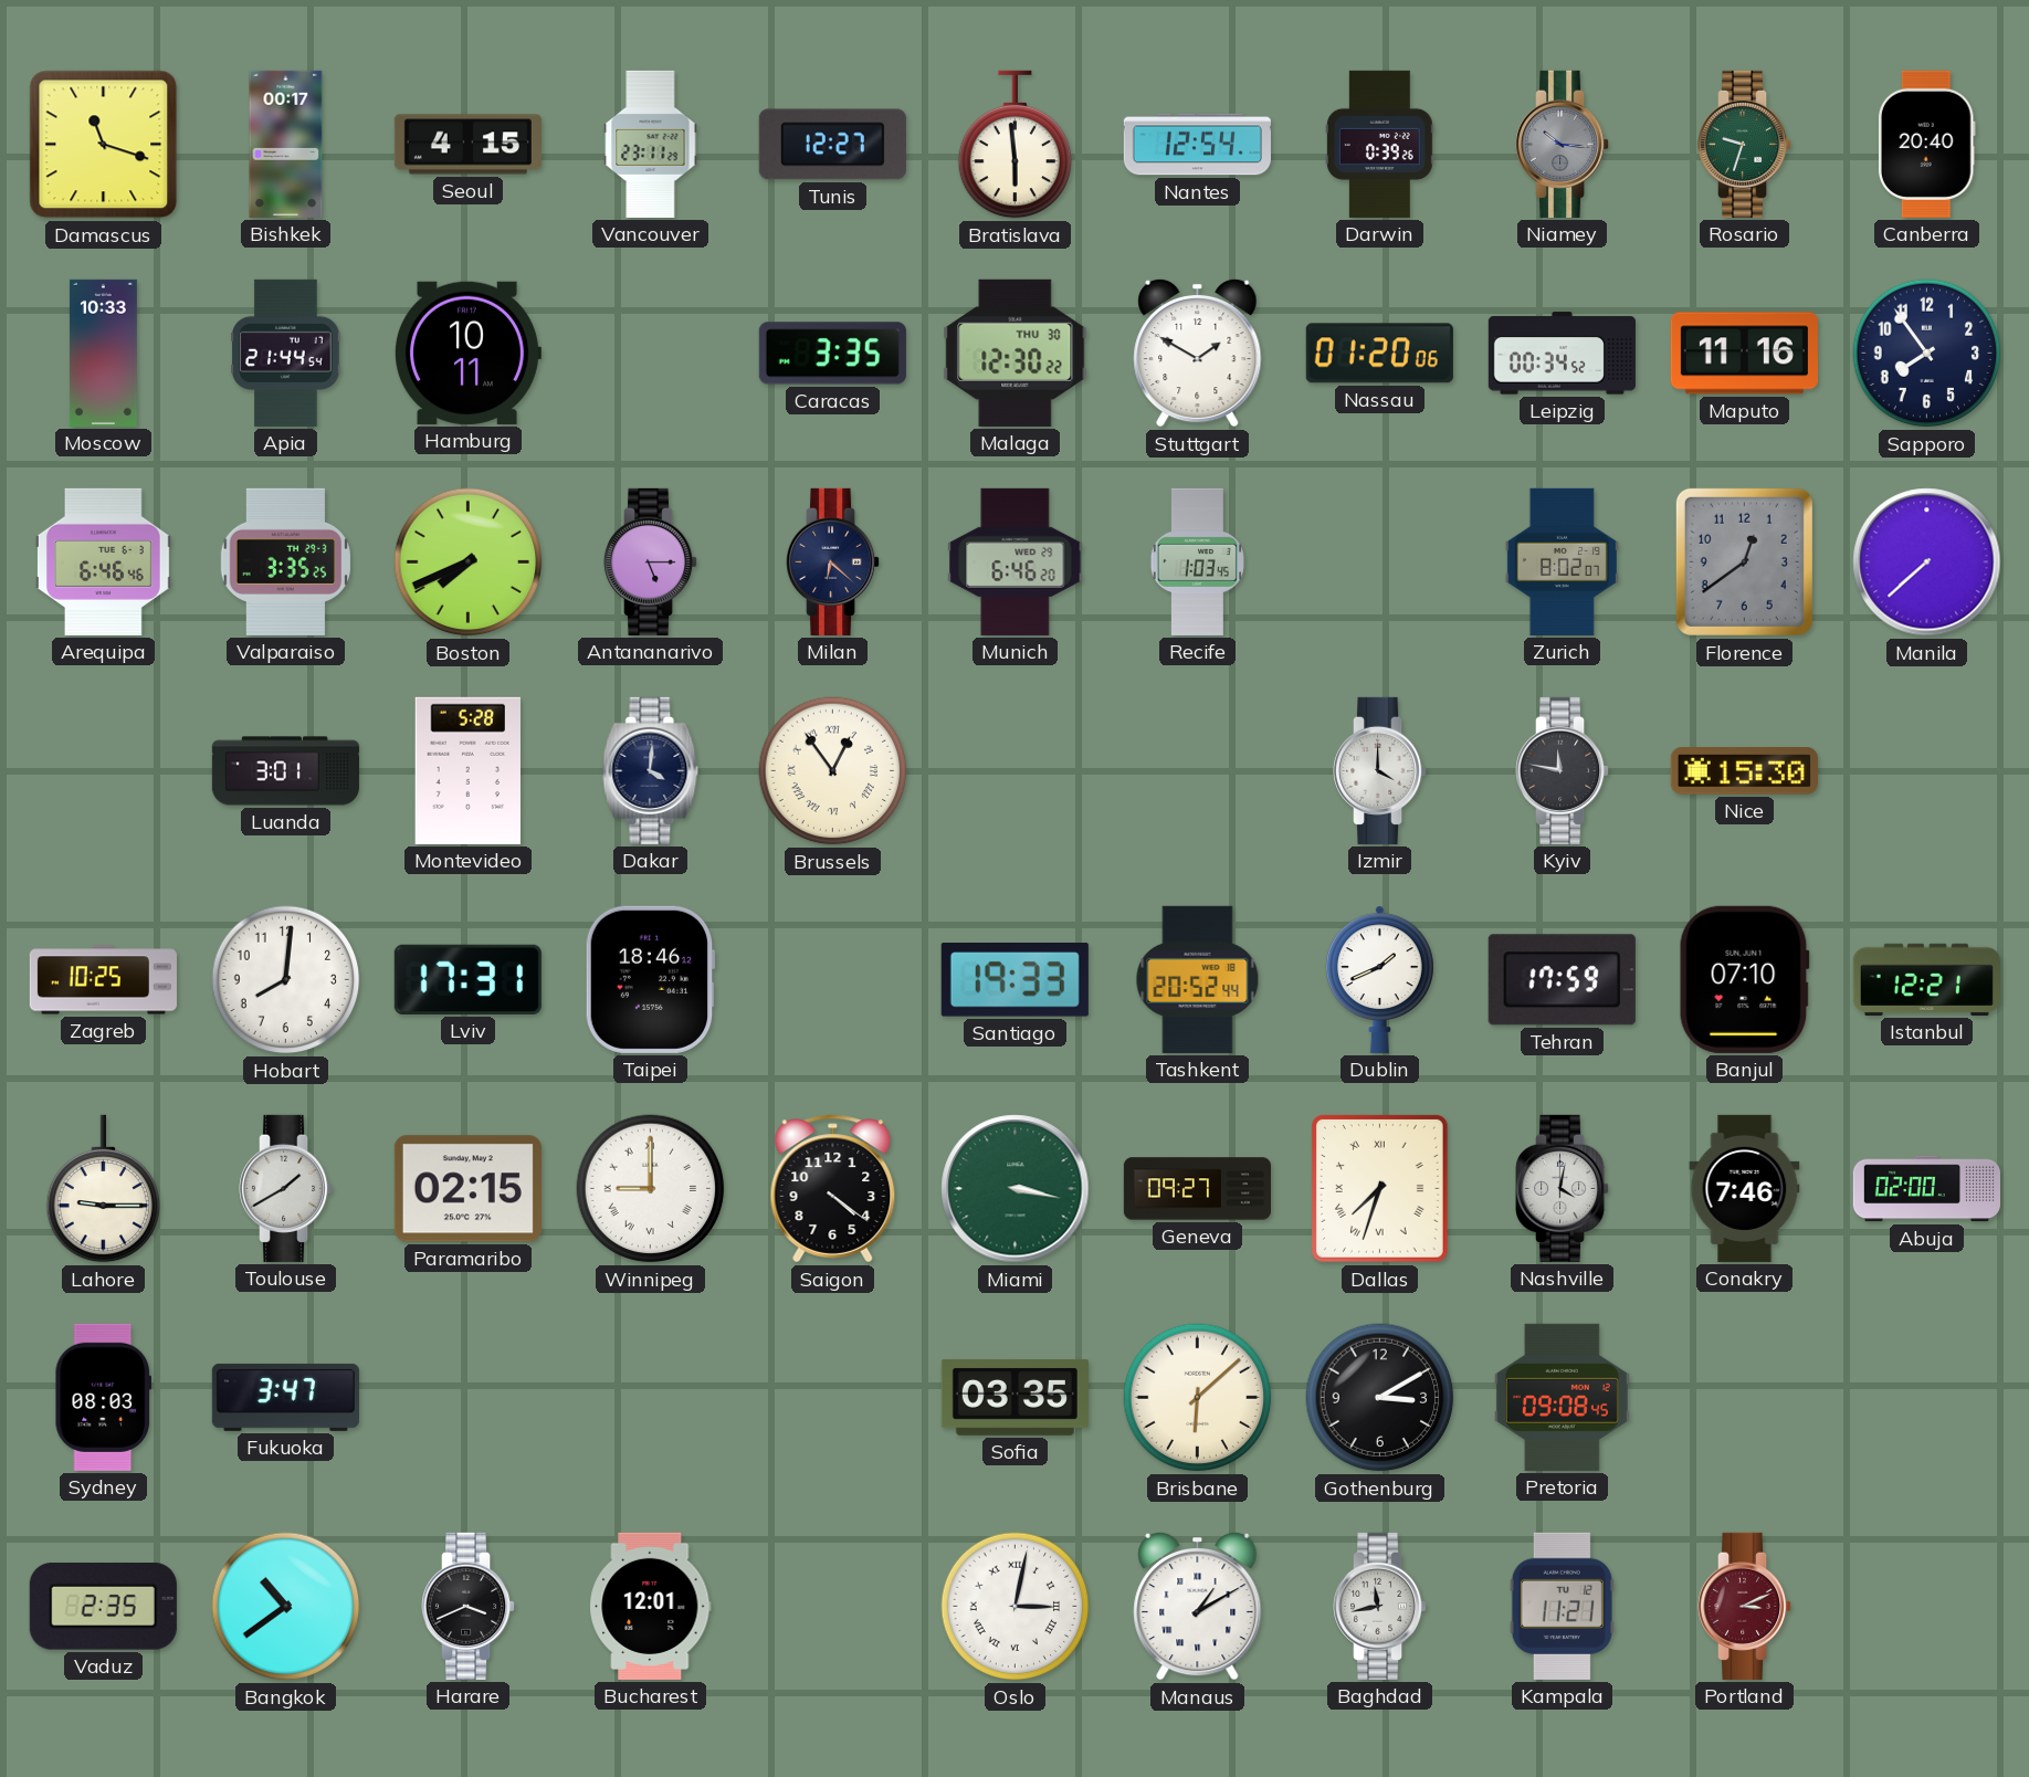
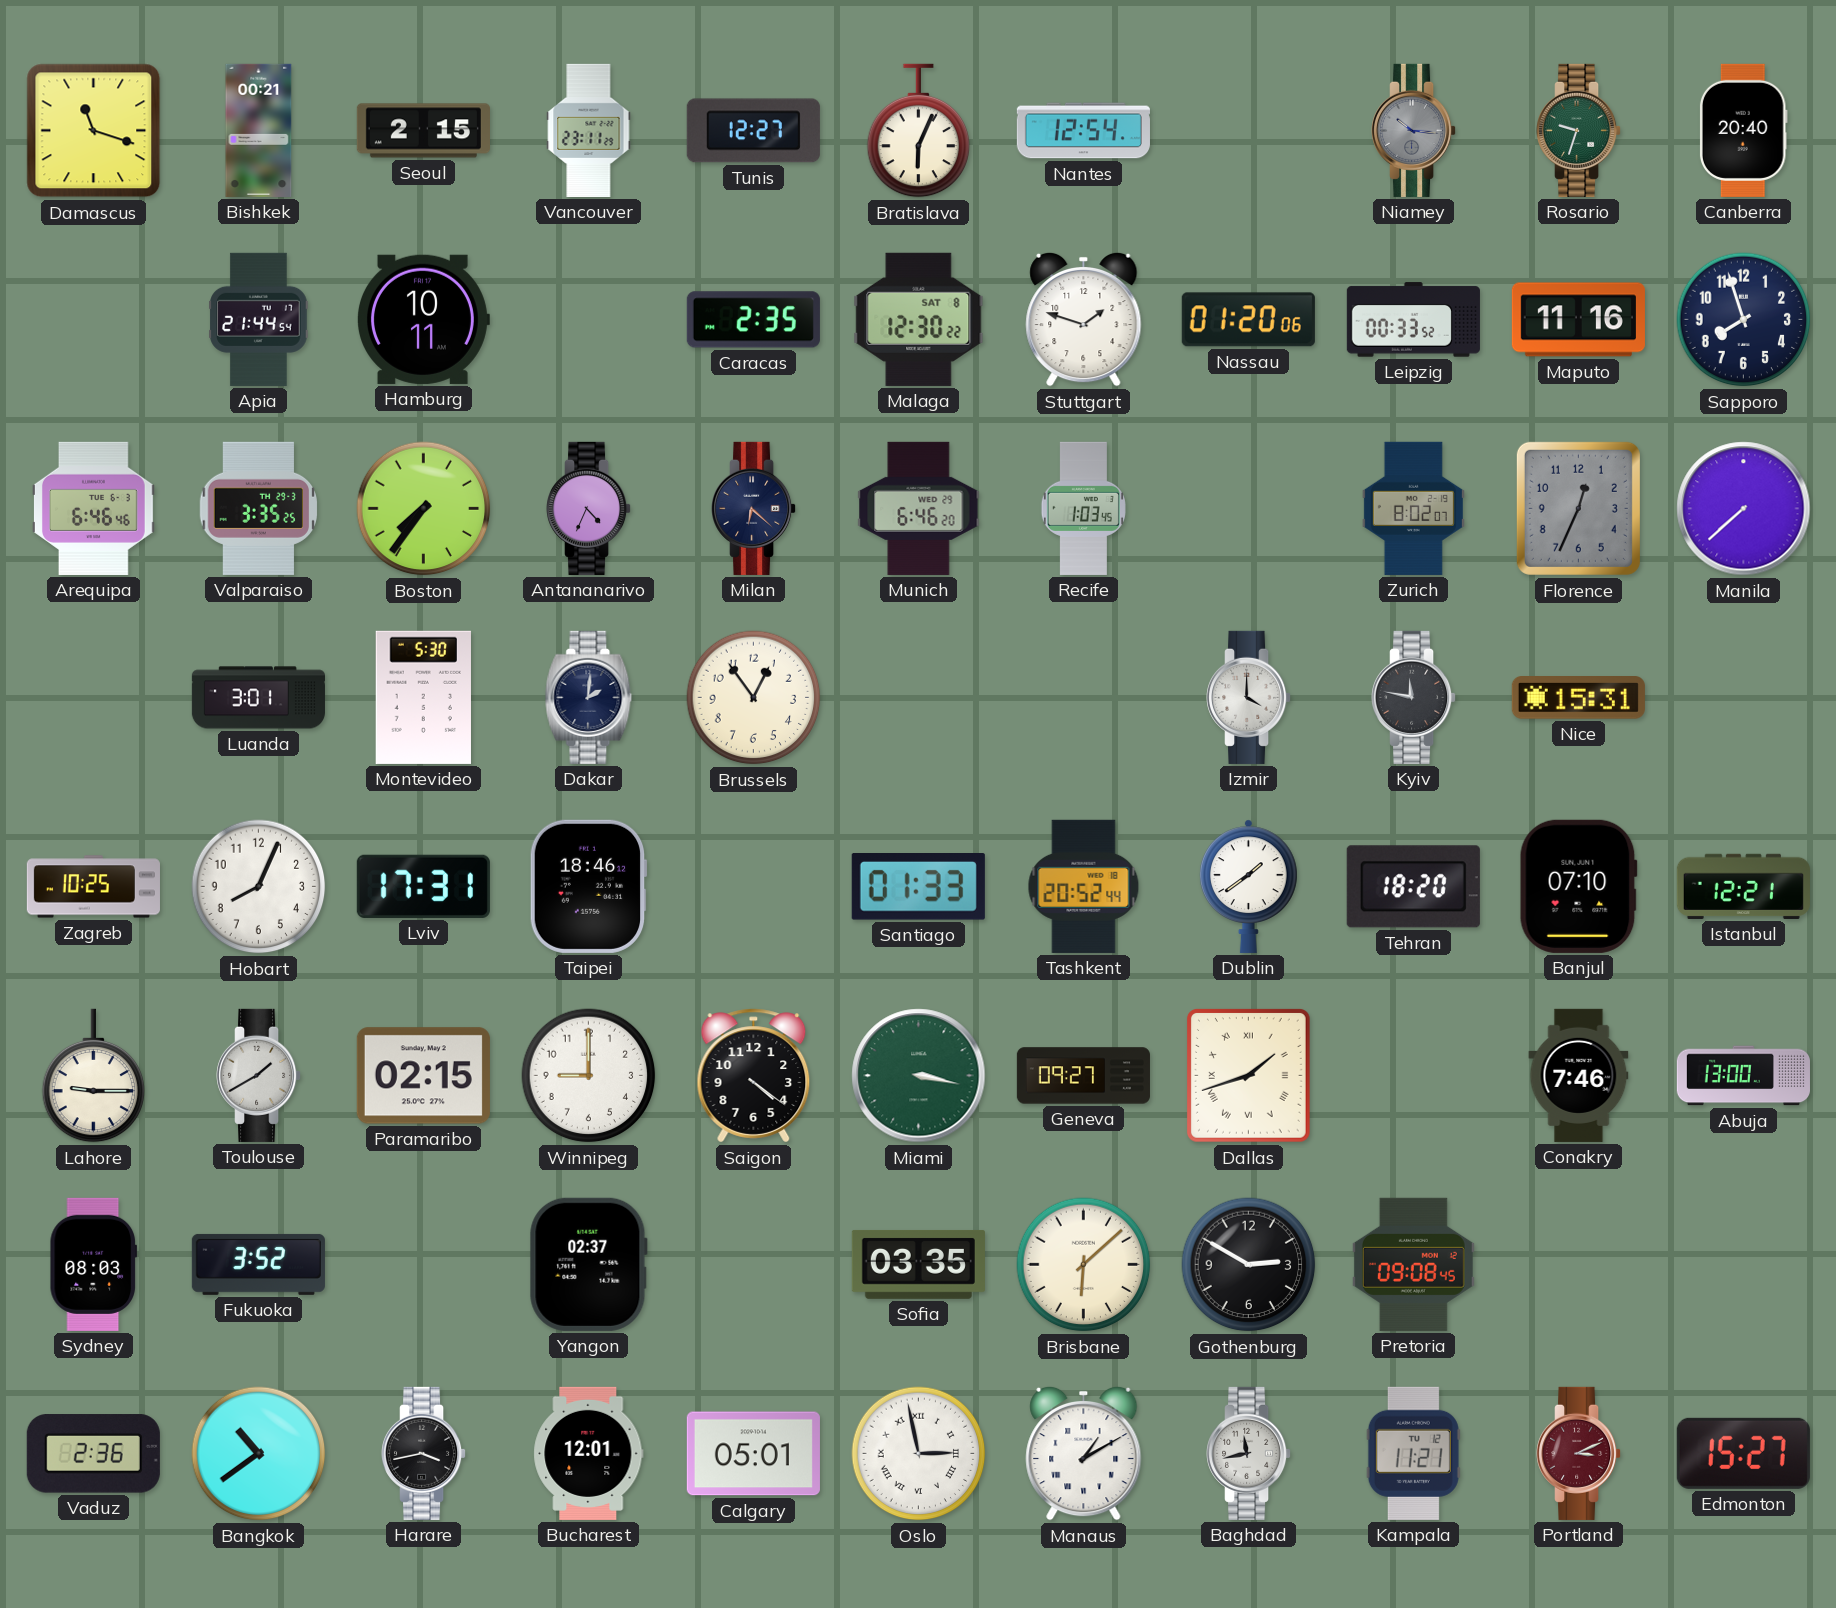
Bishkek: 00:17 -> 00:21 (259, 130)
Seoul: 4:15 -> 2:15 (423, 131)
Bratislava: 5:59 -> 6:04 (919, 131)
Darwin: 0:39 -> none (1379, 144)
Moscow: 10:33 -> none (103, 353)
Caracas: 3:35 -> 2:35 (753, 320)
Malaga date: THU 30 -> SAT 8 (919, 319)
Stuttgart: 1:50 -> 1:48 (1084, 319)
Leipzig: 00:34 -> 00:33 (1413, 320)
Sapporo: 7:54 -> 7:57 (1744, 320)
Boston: 7:41 -> 7:36 (424, 509)
Antananarivo: 5:15 -> 4:34 (590, 508)
Florence: 12:39 -> 12:34 (1578, 508)
Montevideo: 5:28 -> 5:30 (423, 697)
Dakar: 4:01 -> 2:01 (589, 697)
Brussels numerals: Roman -> Arabic (754, 698)
Nice: 15:30 -> 15:31 (1578, 698)
Hobart: 8:01 -> 8:04 (259, 887)
Santiago: 19:33 -> 01:33 (918, 887)
Dublin: 1:41 -> 1:39 (1248, 886)
Tehran: 17:59 -> 18:20 (1413, 887)
Winnipeg numerals: Roman -> Arabic (589, 1076)
Dallas: 7:33 -> 1:42 (1248, 1076)
Nashville: 4:02 -> none (1564, 1188)
Abuja: 02:00 -> 13:00 (1743, 1076)
Fukuoka: 3:47 -> 3:52 (258, 1264)
Yangon: none -> 02:37 (588, 1264)
Gothenburg: 3:10 -> 2:50 (1249, 1265)
Vaduz: 2:35 -> 2:36 (93, 1454)
Harare: 3:41 -> 3:43 (425, 1453)
Calgary: none -> 05:01 (753, 1454)
Oslo: 3:02 -> 2:58 (919, 1454)
Edmonton: none -> 15:27 (1743, 1453)
